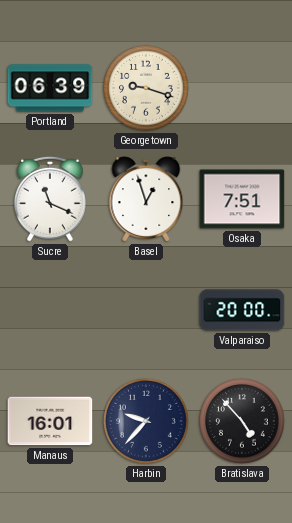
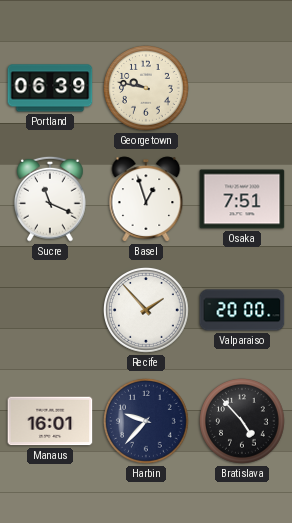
Georgetown: 9:18 -> 9:47 (147, 89)
Recife: none -> 1:53 (147, 311)
